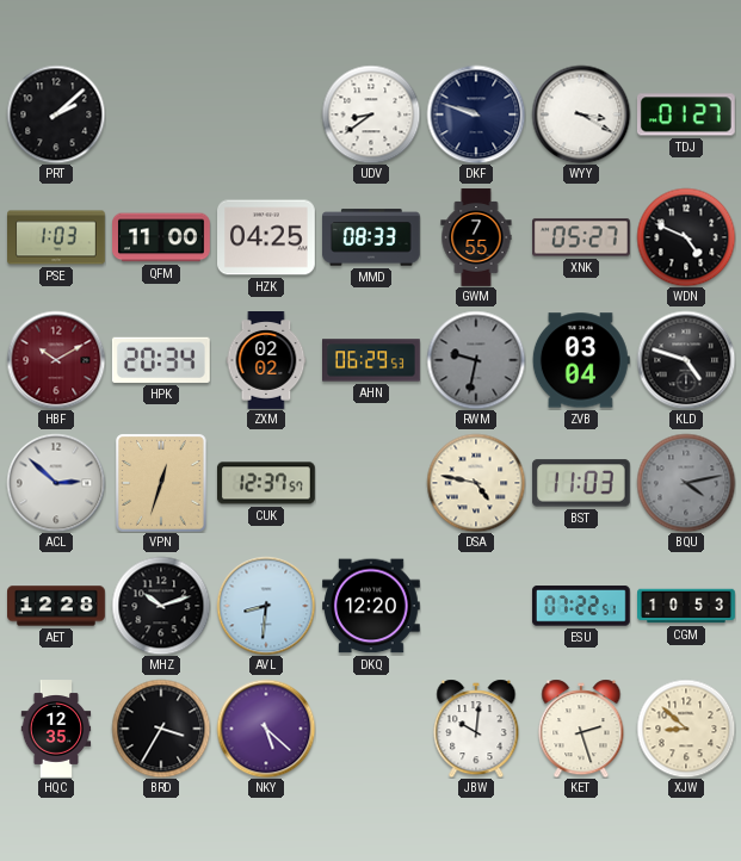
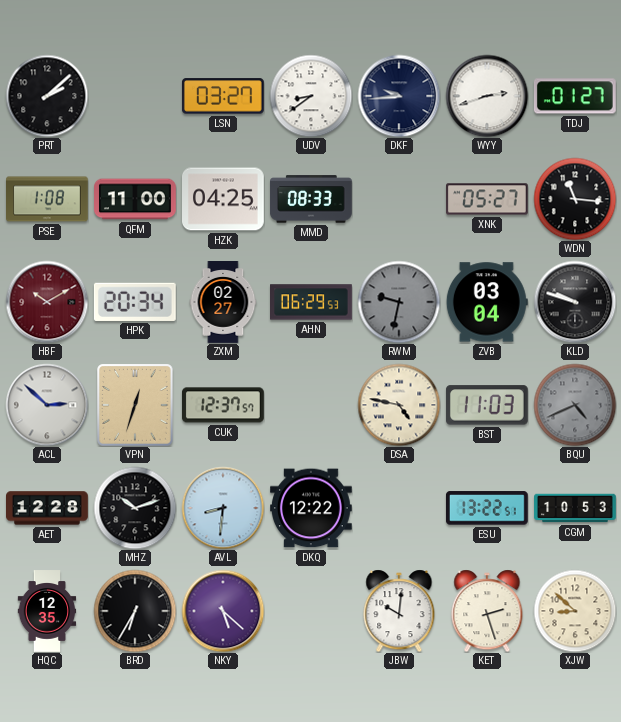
LSN: none -> 03:27 (223, 96)
DKF: 9:48 -> 9:44 (399, 96)
WYY: 3:20 -> 2:42 (487, 96)
PSE: 1:03 -> 1:08 (48, 199)
GWM: 7:55 -> none (476, 237)
WDN: 4:49 -> 11:16 (575, 199)
ZXM: 02:02 -> 02:27 (223, 303)
KLD: 4:48 -> 9:48 (575, 302)
BQU: 4:13 -> 4:41 (575, 405)
DKQ: 12:20 -> 12:22 (312, 508)
ESU: 07:22 -> 13:22 (487, 508)
BRD: 3:35 -> 6:35 (135, 611)
